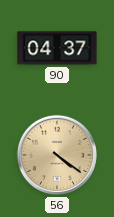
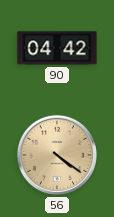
90: 04:37 -> 04:42 (57, 48)
